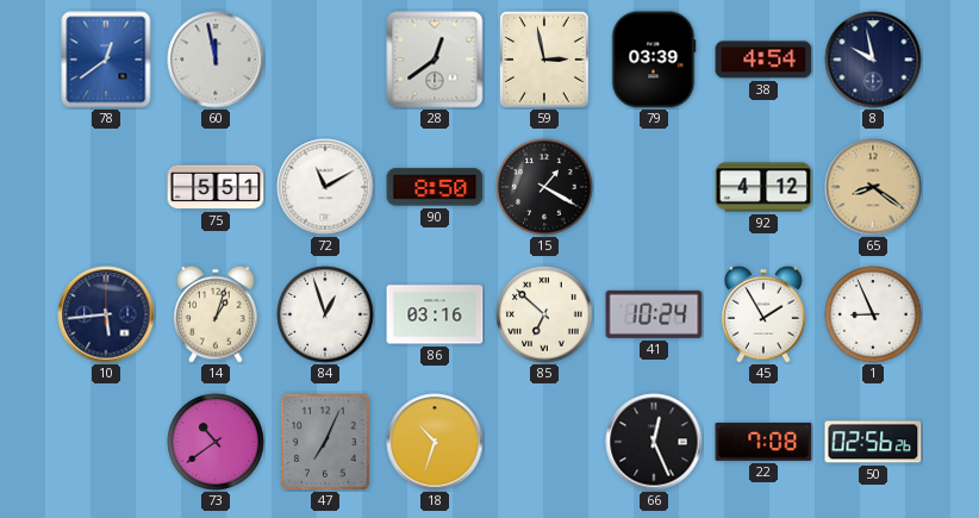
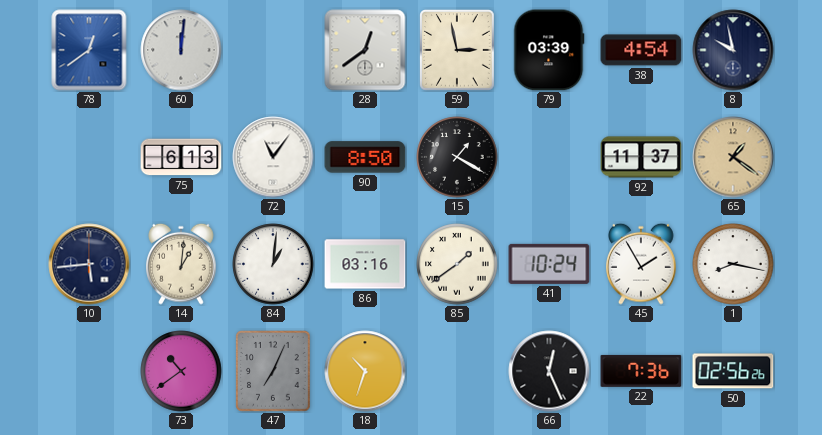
60: 11:58 -> 12:01 (181, 50)
75: 5:51 -> 6:13 (181, 157)
72: 11:10 -> 11:06 (273, 157)
92: 4:12 -> 11:37 (641, 157)
65: 8:21 -> 1:21 (733, 157)
14: 1:03 -> 1:01 (181, 264)
84: 12:57 -> 1:01 (273, 264)
85: 6:52 -> 1:39 (457, 264)
1: 8:56 -> 8:17 (733, 264)
22: 7:08 -> 7:36 (641, 371)
